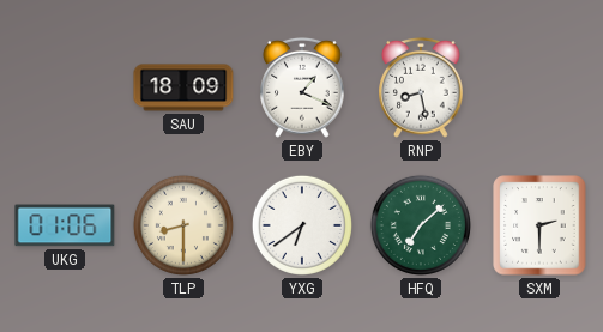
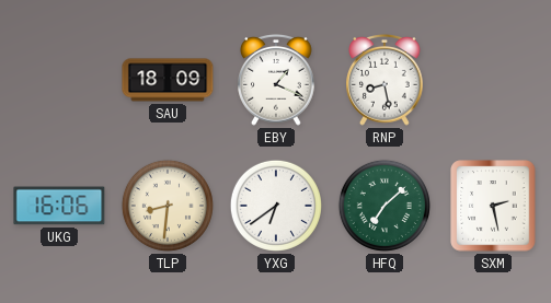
UKG: 01:06 -> 16:06 (59, 206)
TLP: 8:30 -> 8:31 (168, 206)
SXM: 2:30 -> 2:28 (493, 206)
